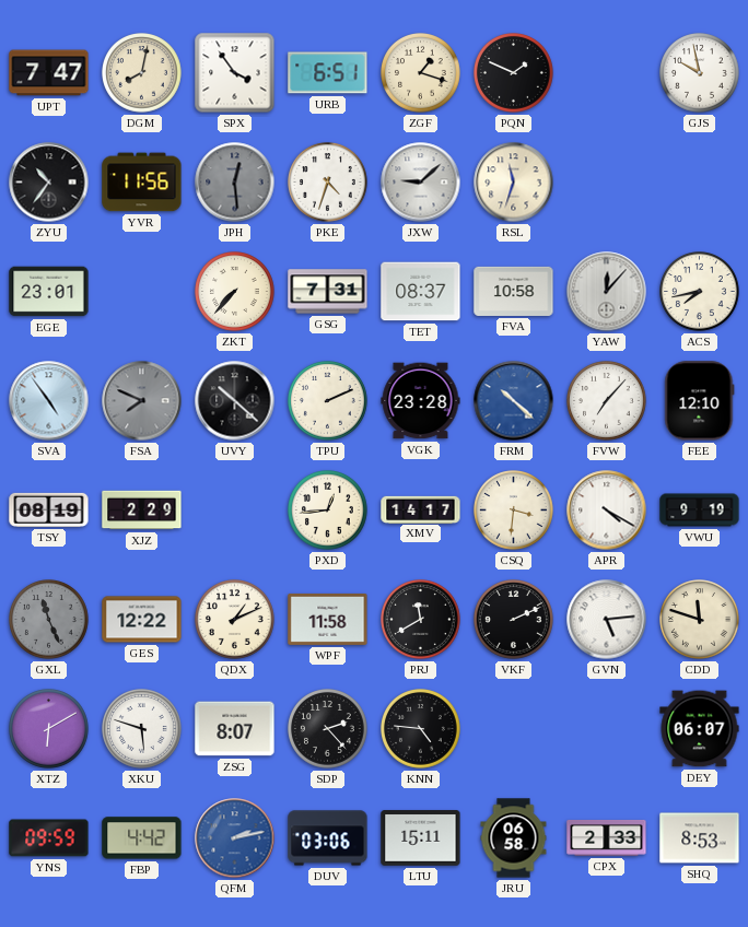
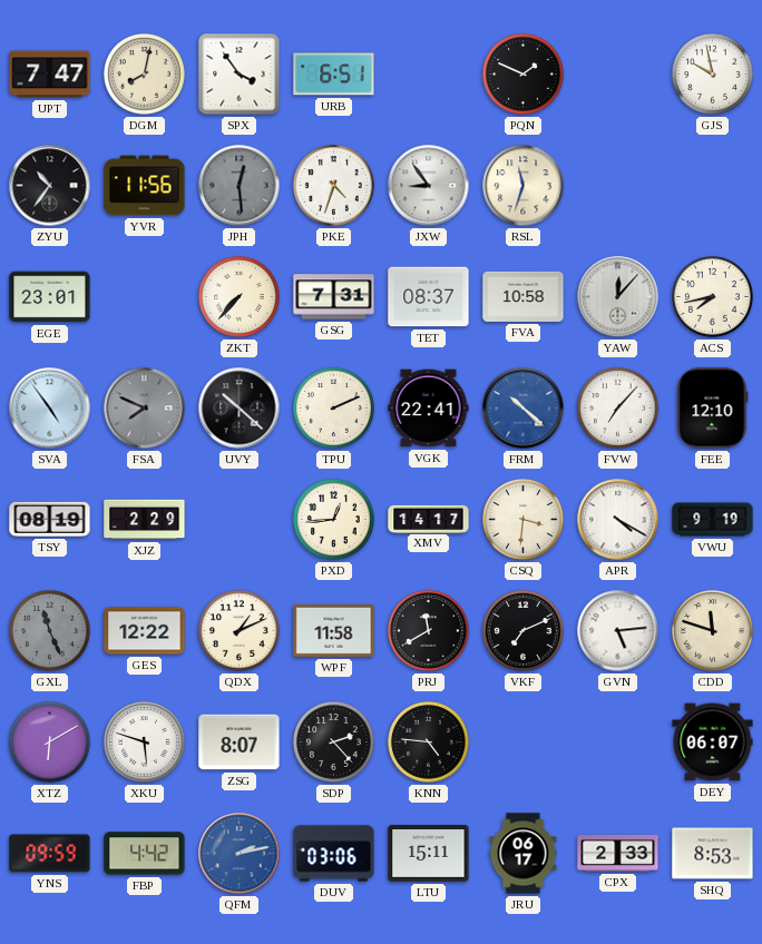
ZGF: 1:18 -> none (421, 73)
JXW: 9:08 -> 8:54 (429, 186)
VGK: 23:28 -> 22:41 (429, 409)
VKF: 2:11 -> 7:11 (524, 631)
JRU: 06:58 -> 06:17 (524, 854)
